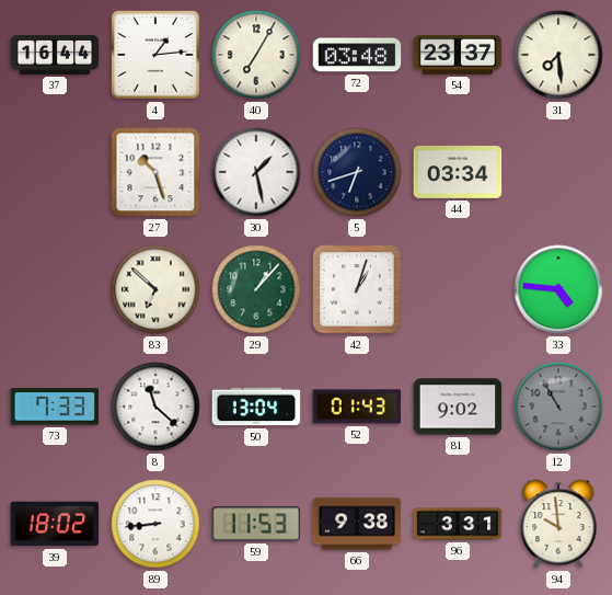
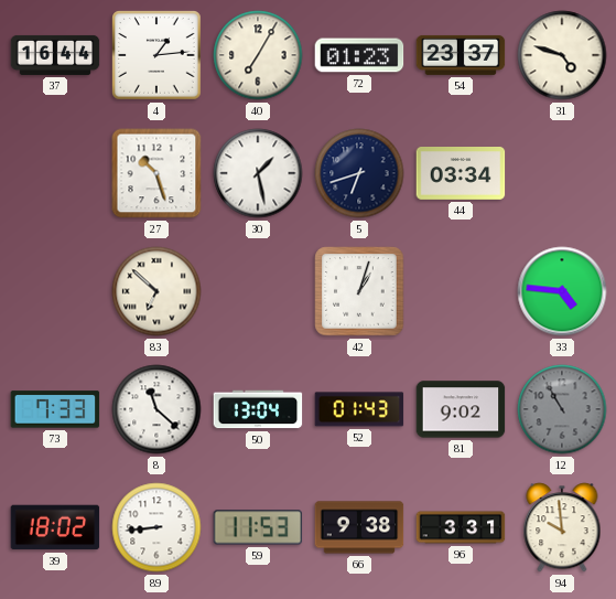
72: 03:48 -> 01:23 (359, 55)
31: 7:29 -> 4:48 (562, 55)
29: 1:07 -> none (256, 289)
